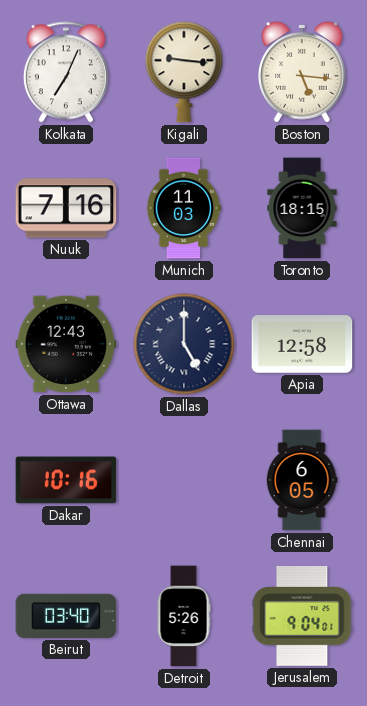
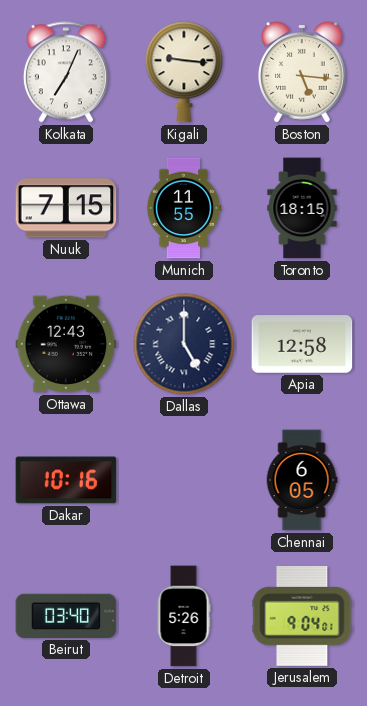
Nuuk: 7:16 -> 7:15 (66, 208)
Munich: 11:03 -> 11:55 (184, 208)
